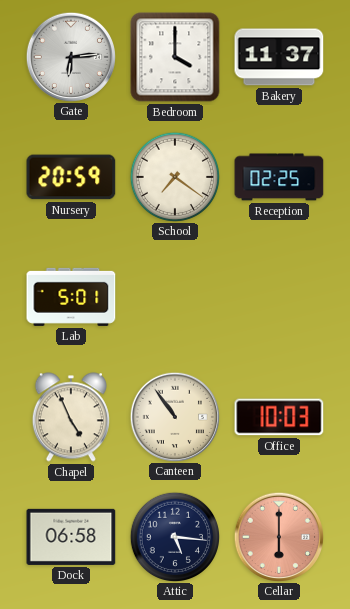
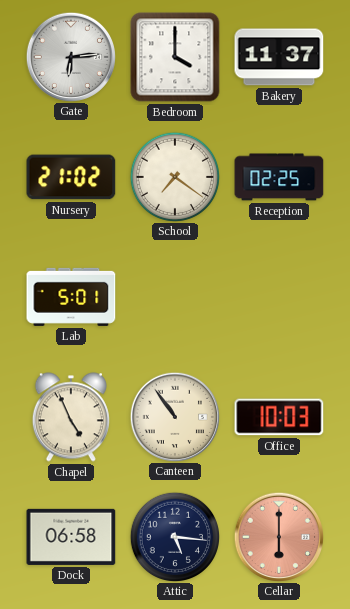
Nursery: 20:59 -> 21:02 (71, 177)
